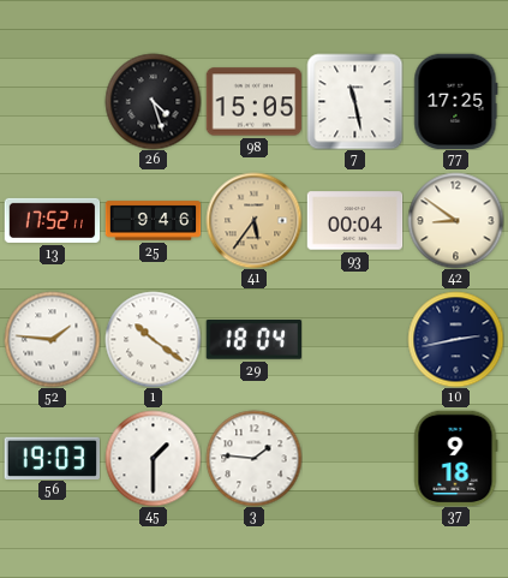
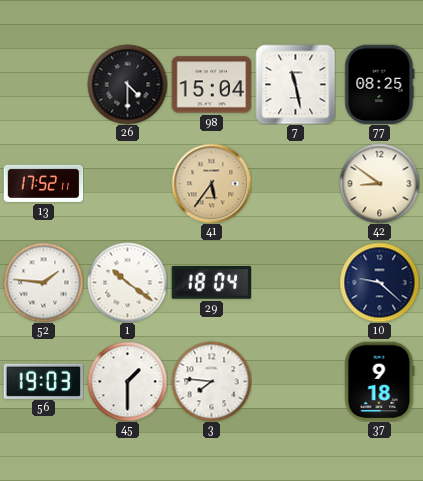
26: 4:27 -> 4:30 (127, 84)
98: 15:05 -> 15:04 (211, 85)
77: 17:25 -> 08:25 (380, 84)
25: 9:46 -> none (153, 221)
93: 00:04 -> none (354, 221)
10: 2:43 -> 9:22 (379, 282)
3: 1:46 -> 7:46 (211, 381)
